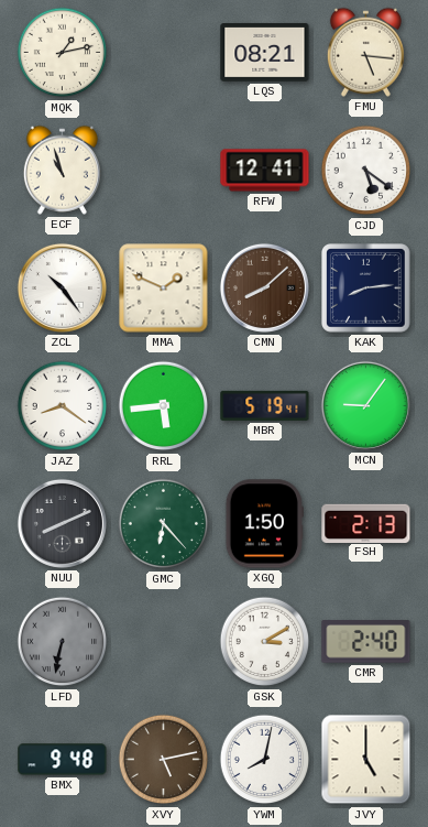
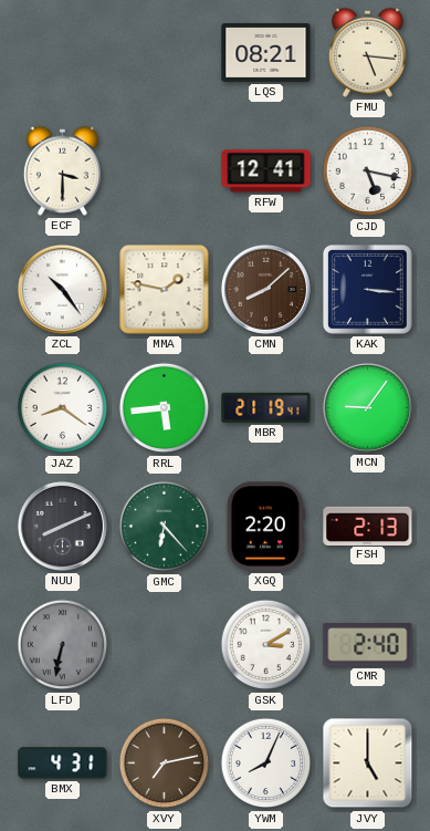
MQK: 1:13 -> none (63, 53)
ECF: 10:57 -> 3:30 (62, 170)
CJD: 5:21 -> 5:17 (368, 172)
MMA: 1:49 -> 1:47 (165, 290)
KAK: 8:14 -> 3:16 (368, 290)
MBR: 5:19 -> 21:19 (266, 407)
XGQ: 1:50 -> 2:20 (265, 527)
BMX: 9:48 -> 4:31 (63, 764)
XVY: 5:13 -> 7:13 (165, 764)
YWM: 8:02 -> 8:04 (266, 764)
